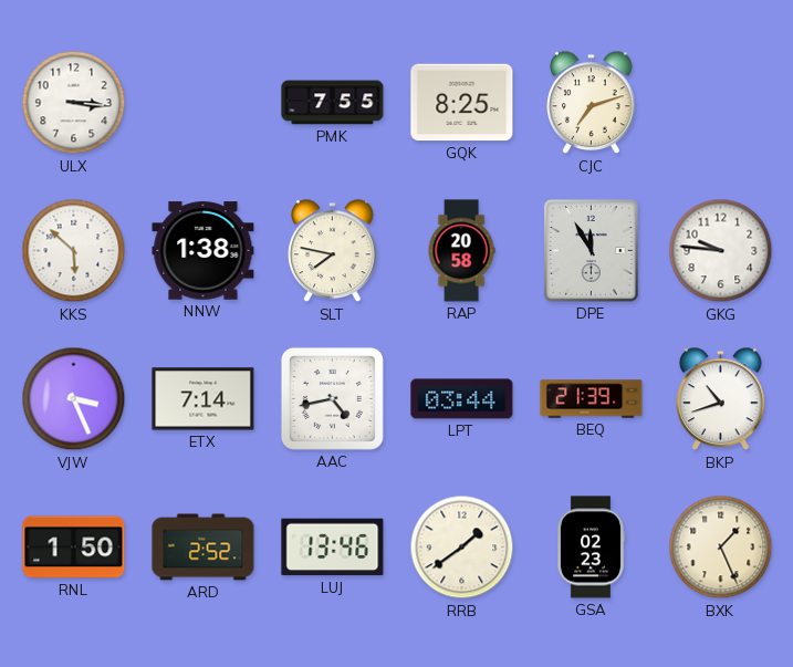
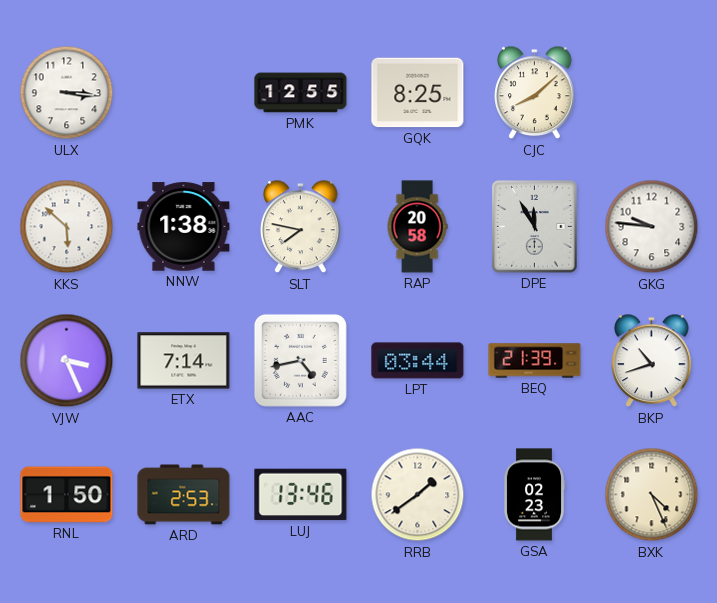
PMK: 7:55 -> 12:55 (301, 93)
CJC: 7:12 -> 8:08 (535, 93)
ARD: 2:52 -> 2:53 (184, 495)
BXK: 1:26 -> 4:26 (652, 495)
